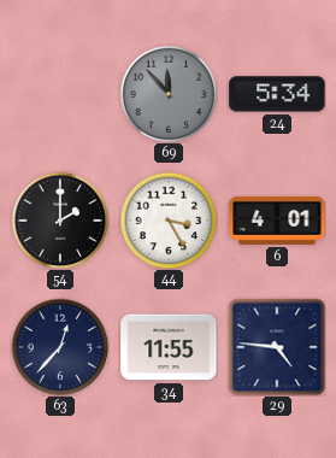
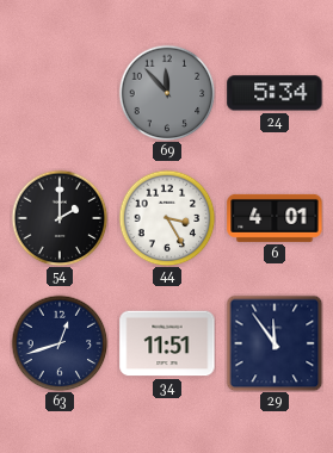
63: 12:37 -> 12:42 (60, 343)
34: 11:55 -> 11:51 (167, 343)
29: 4:46 -> 11:54 (275, 343)
